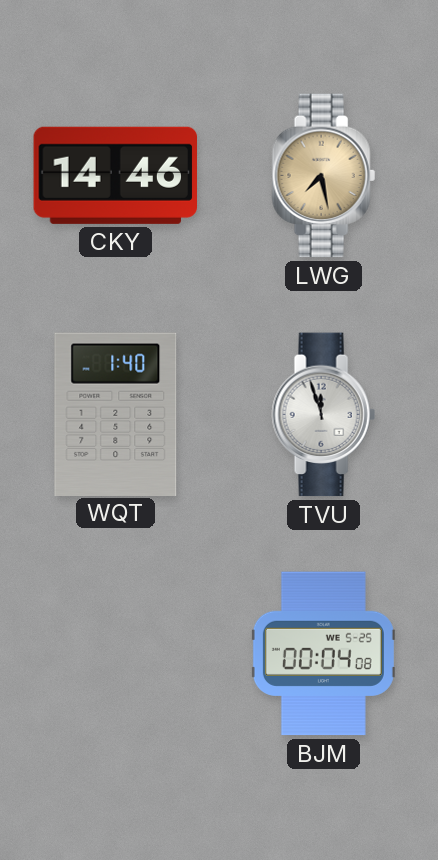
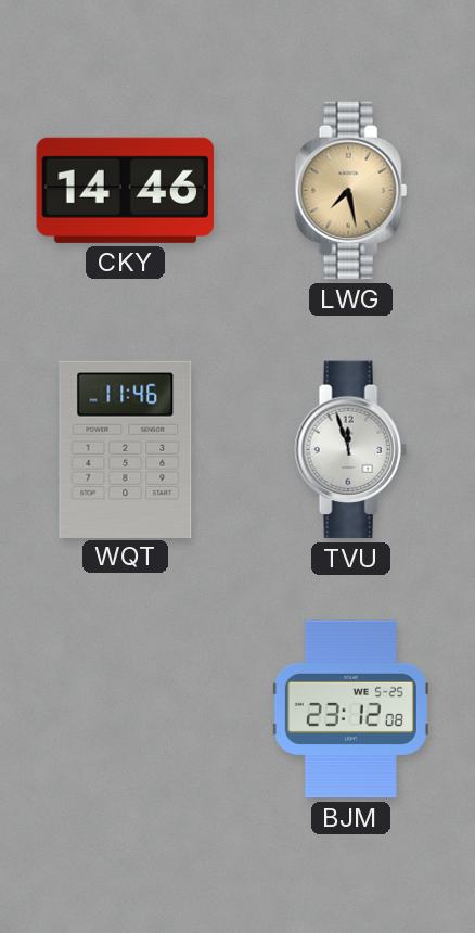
WQT: 1:40 -> 11:46 (126, 449)
BJM: 00:04 -> 23:12 (350, 710)
